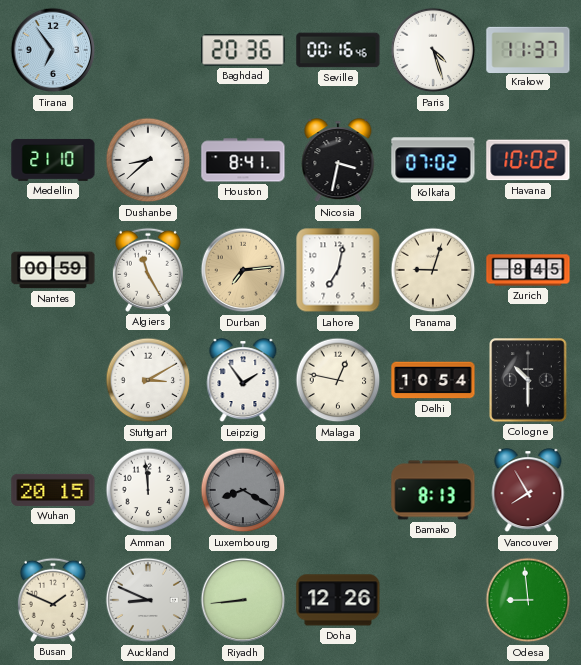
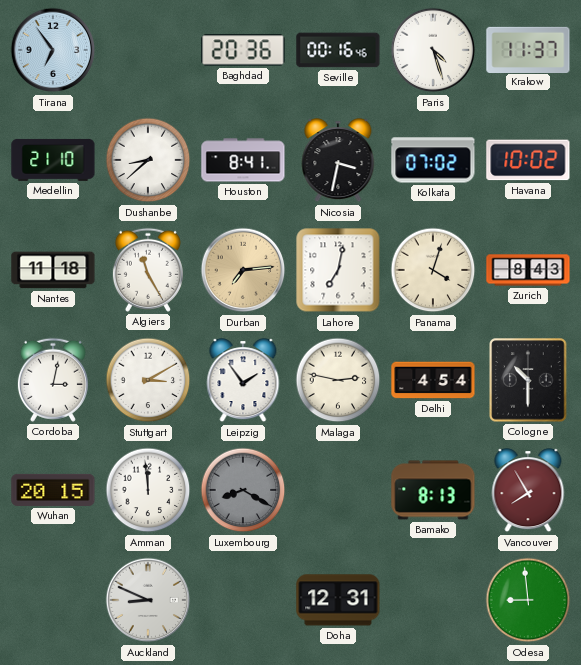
Nantes: 00:59 -> 11:18 (53, 270)
Panama: 9:03 -> 4:03 (433, 270)
Zurich: 8:45 -> 8:43 (528, 270)
Cordoba: none -> 3:02 (53, 380)
Malaga: 12:47 -> 2:47 (338, 380)
Delhi: 10:54 -> 4:54 (433, 380)
Busan: 1:49 -> none (53, 600)
Riyadh: 8:44 -> none (243, 600)
Doha: 12:26 -> 12:31 (338, 600)
